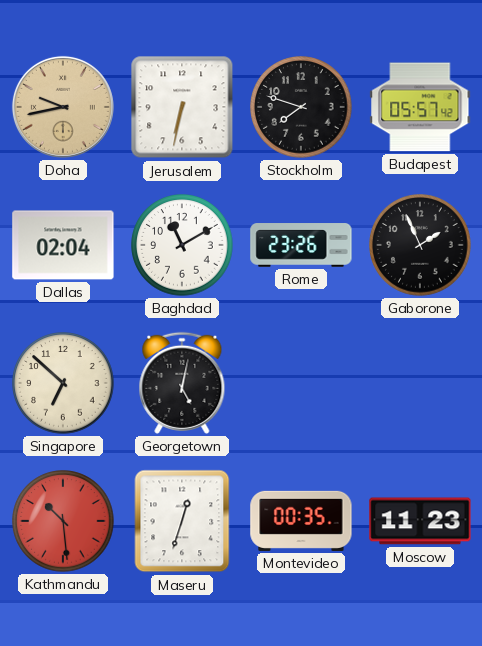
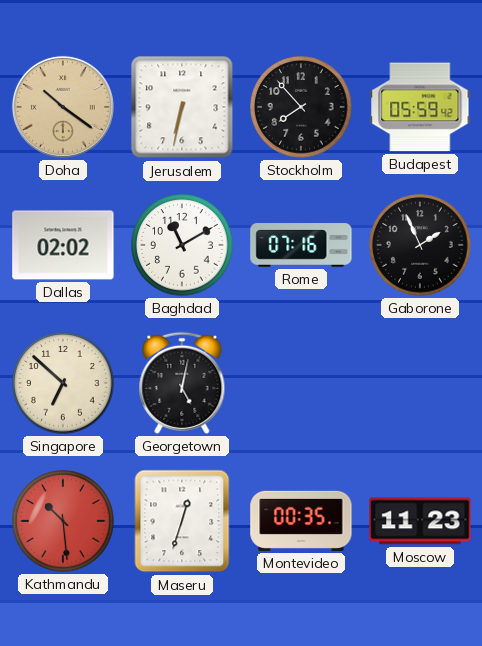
Doha: 9:43 -> 10:21 (63, 107)
Stockholm: 7:48 -> 7:53 (301, 107)
Budapest: 05:57 -> 05:59 (420, 107)
Dallas: 02:04 -> 02:02 (63, 245)
Rome: 23:26 -> 07:16 (301, 245)
